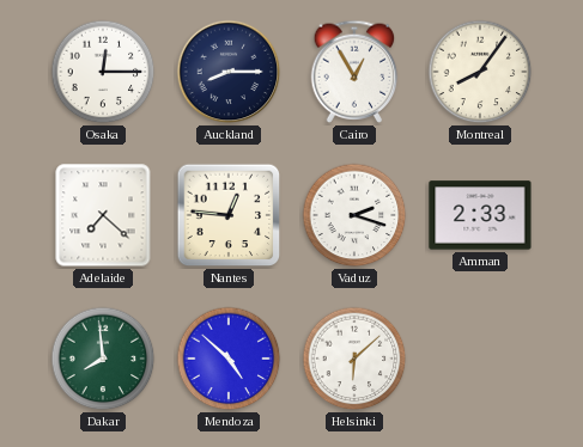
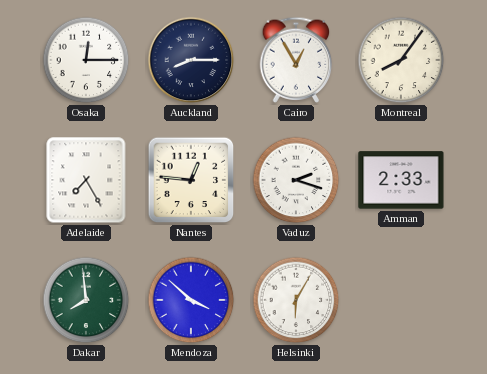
Adelaide: 7:22 -> 7:25 (86, 180)
Mendoza: 4:52 -> 3:52 (191, 300)
Helsinki: 6:08 -> 6:05 (296, 300)
